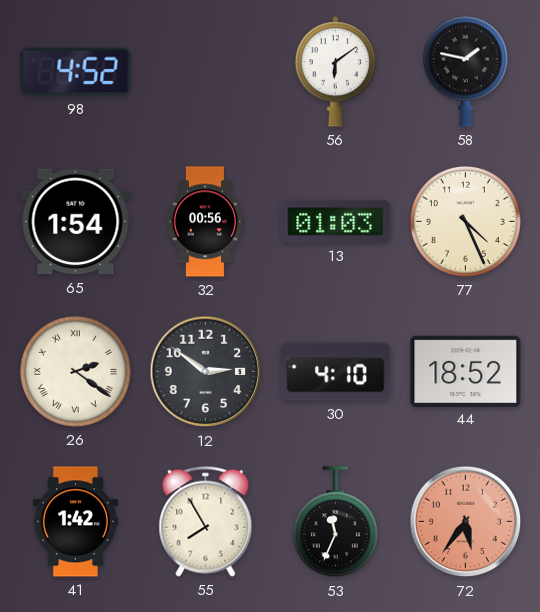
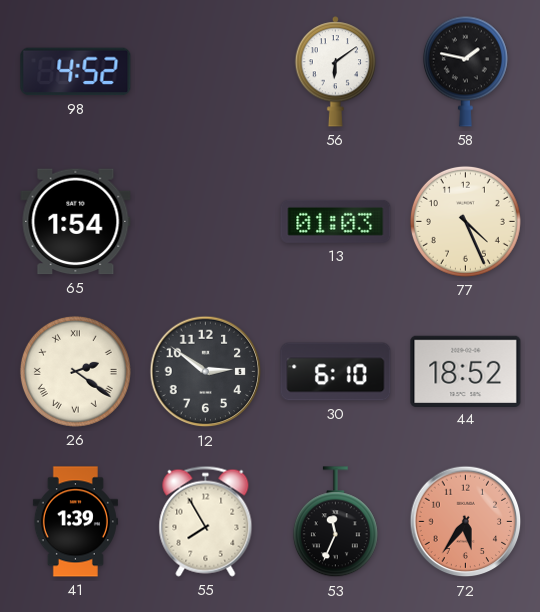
32: 00:56 -> none (205, 222)
30: 4:10 -> 6:10 (336, 372)
41: 1:42 -> 1:39 (75, 522)
